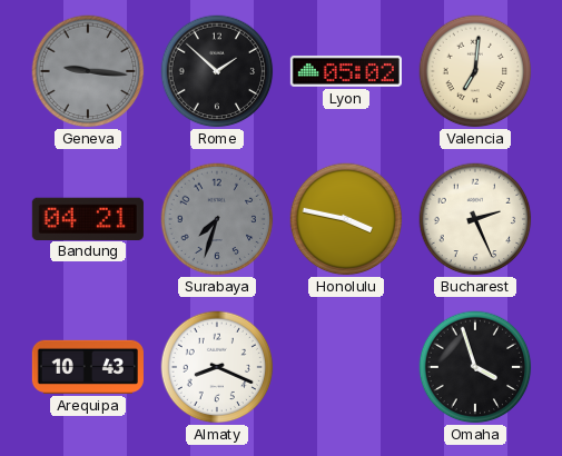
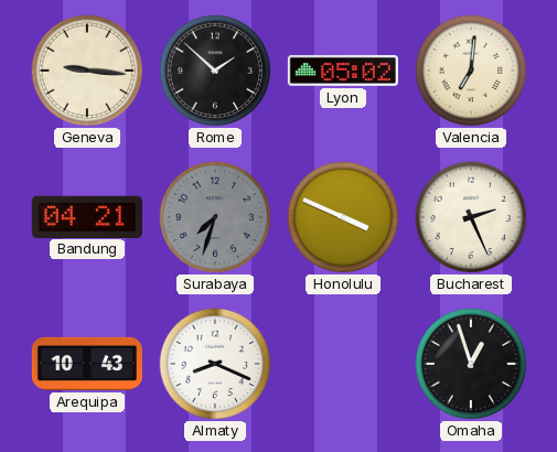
Geneva dial: grey -> cream (87, 71)
Honolulu: 3:47 -> 3:49 (343, 217)
Omaha: 3:57 -> 12:57 (471, 364)
